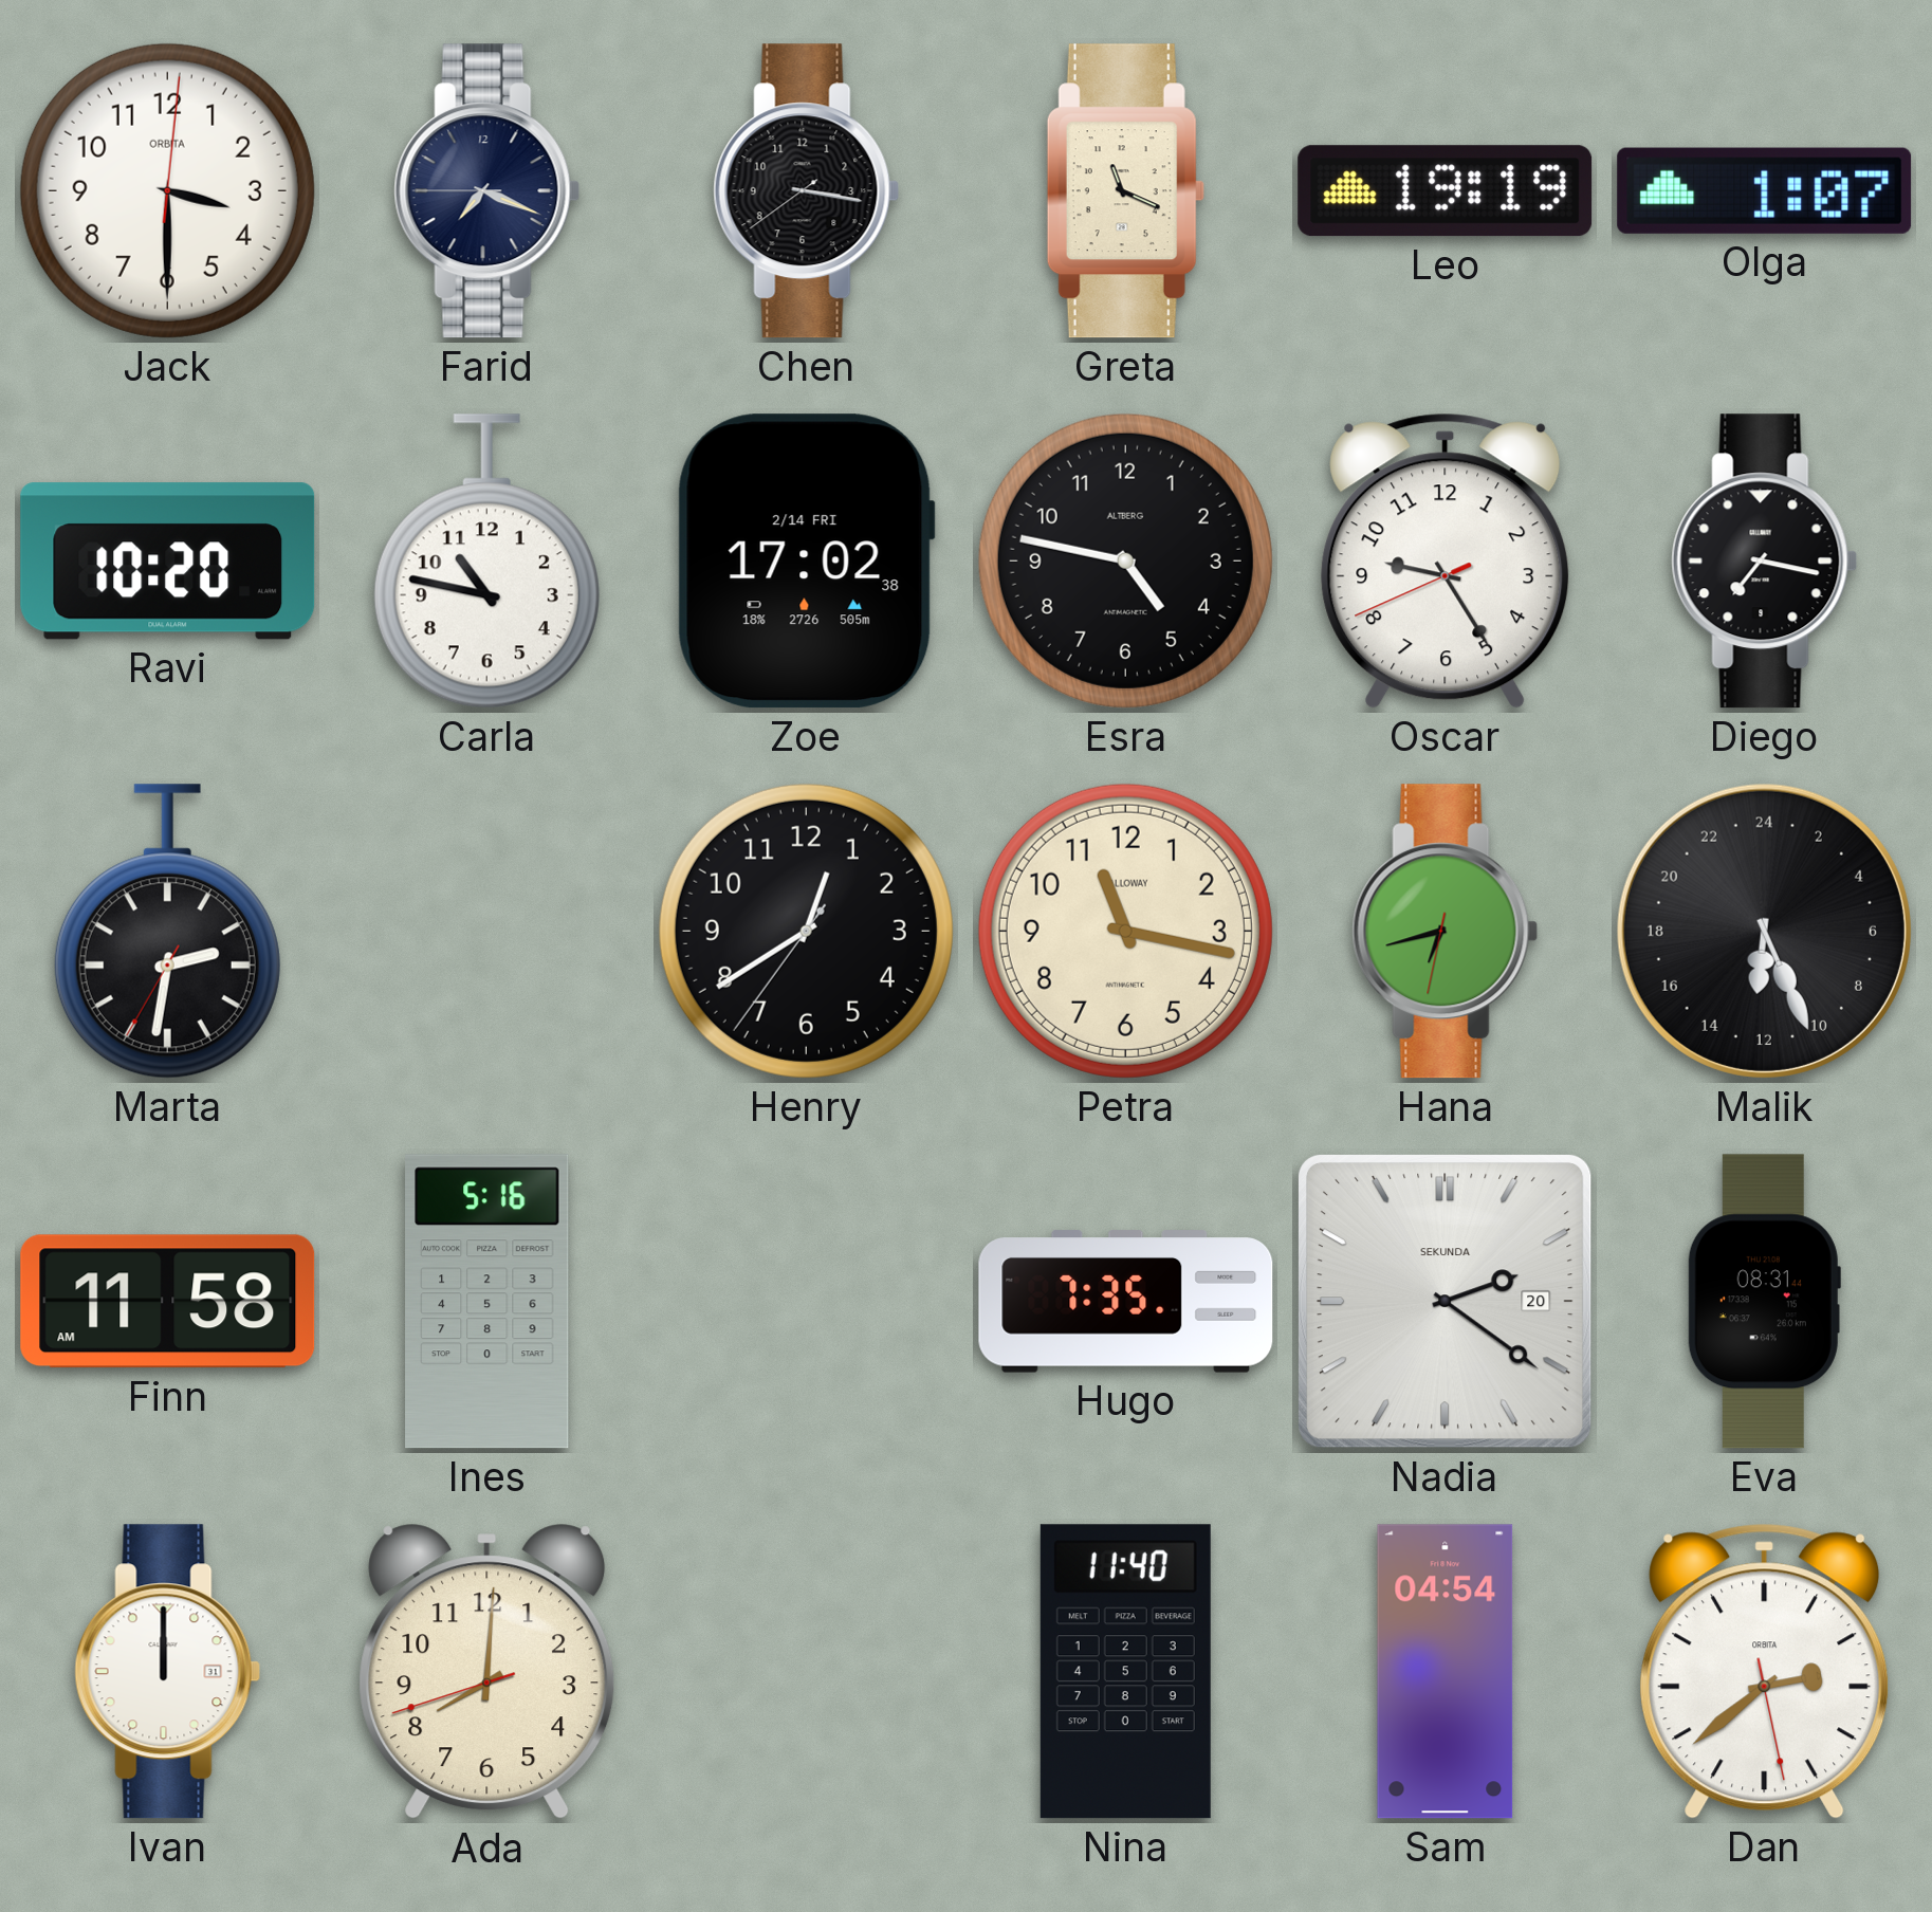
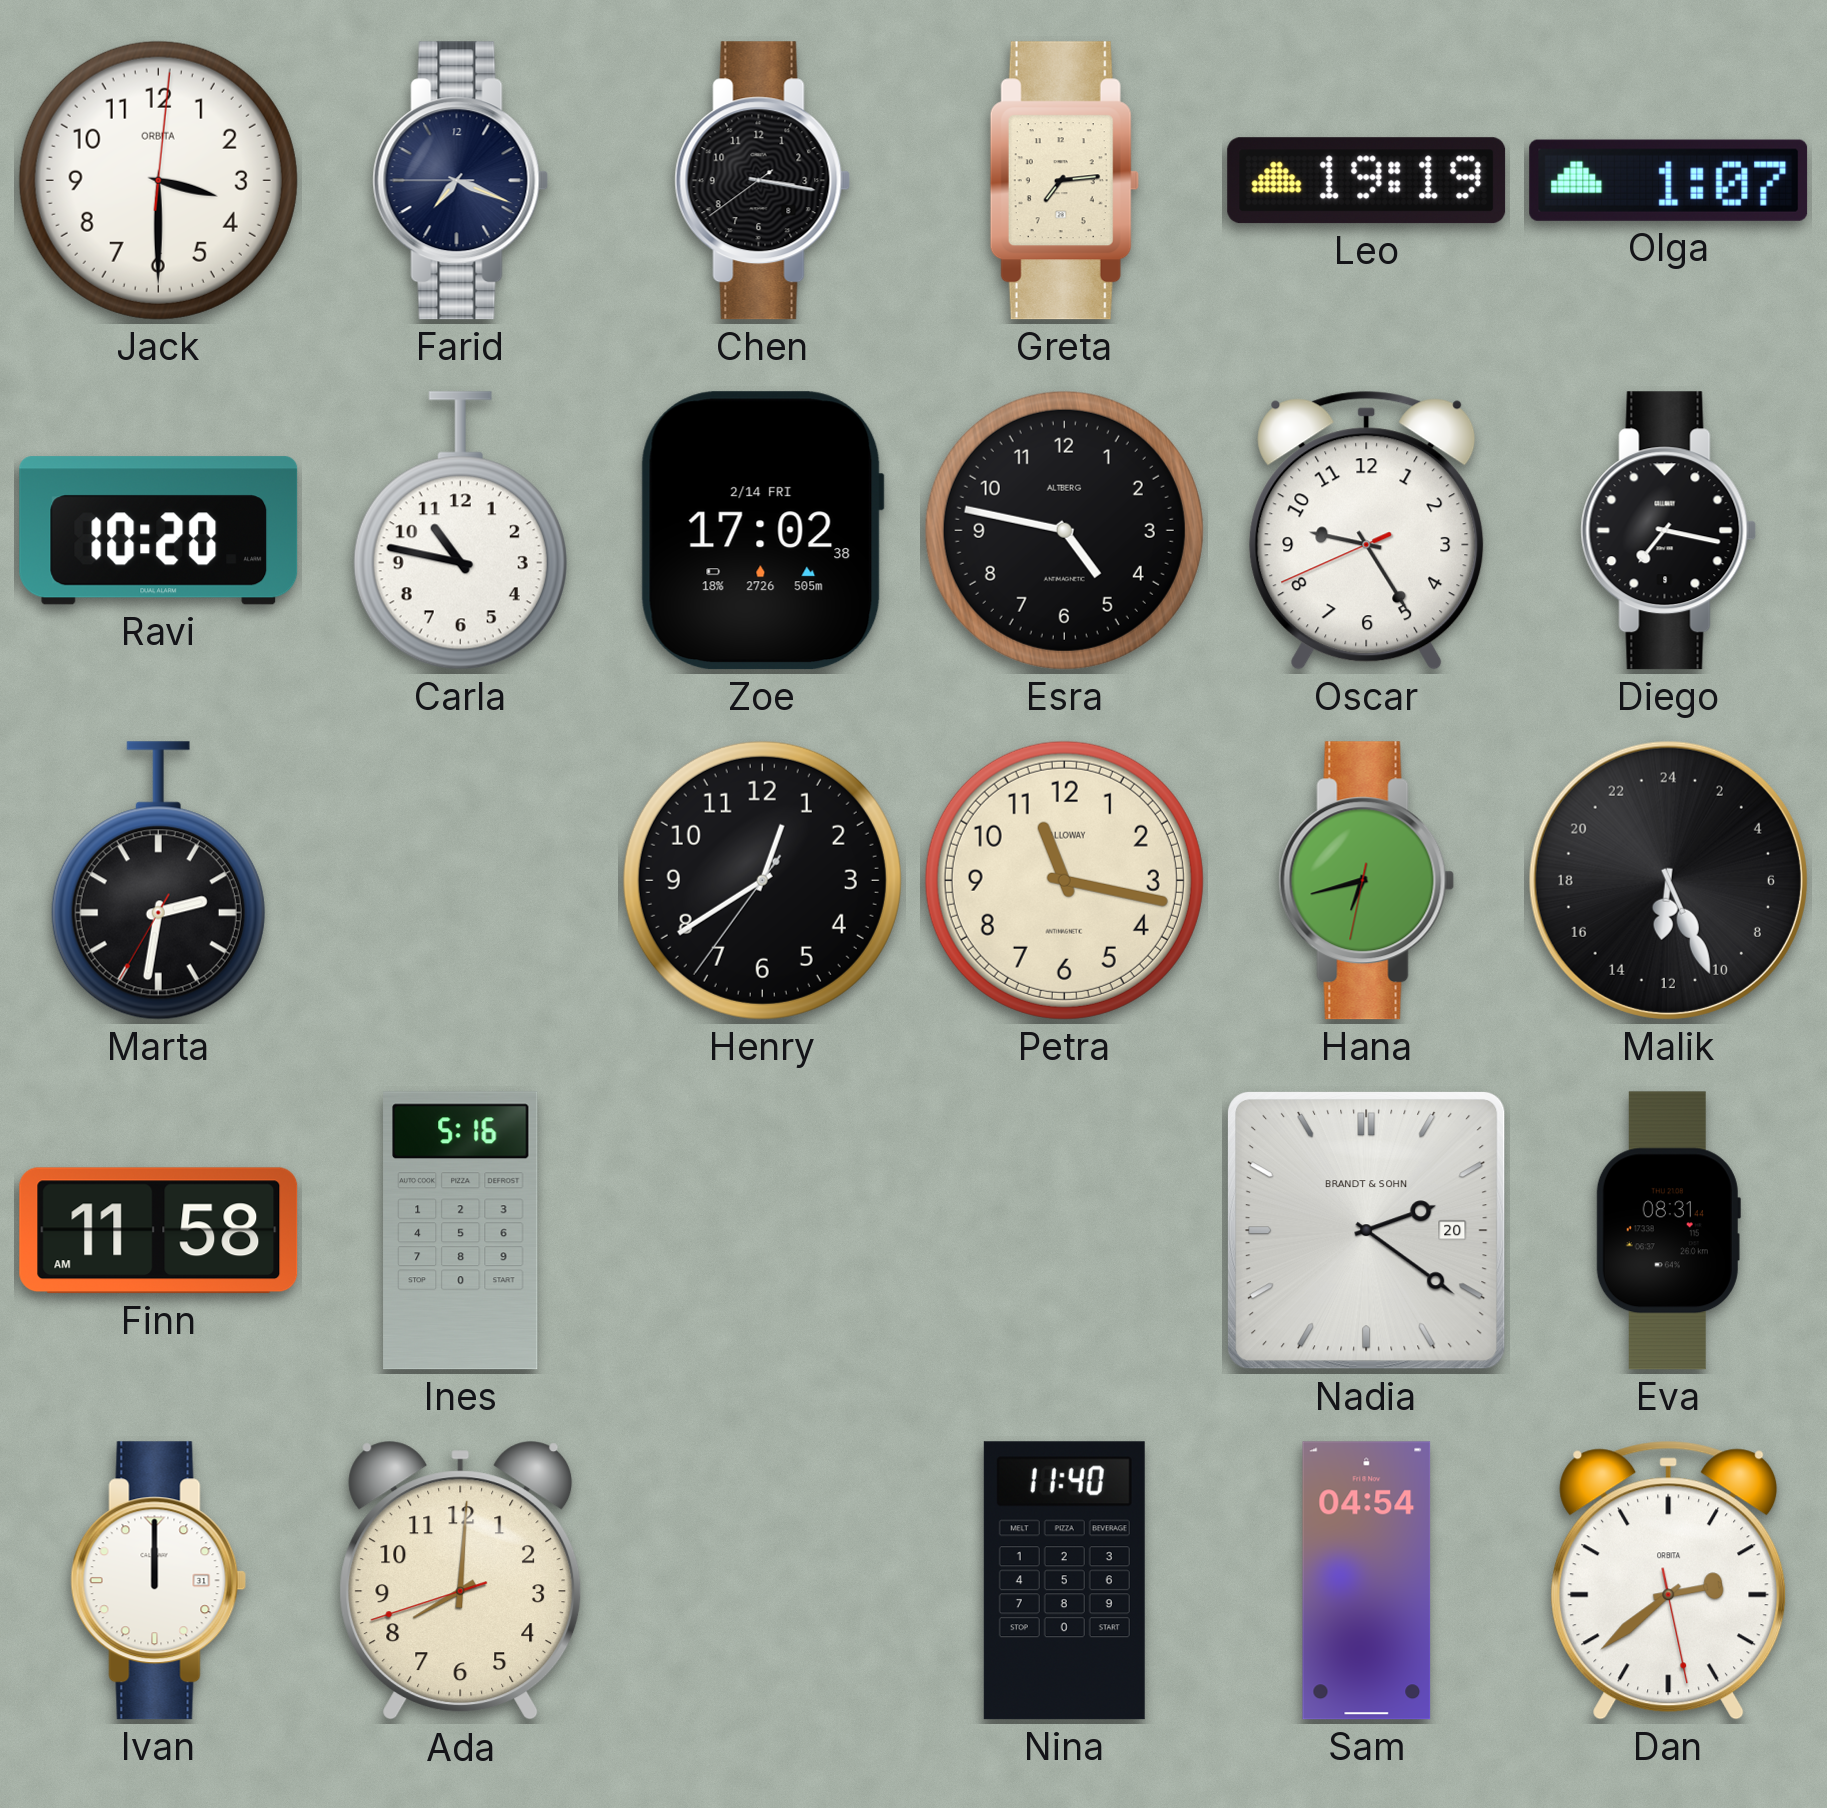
Greta: 11:19 -> 7:14 (1064, 181)
Hugo: 7:35 -> none (1126, 1302)
Nadia brand: SEKUNDA -> BRANDT & SOHN (1366, 1230)
